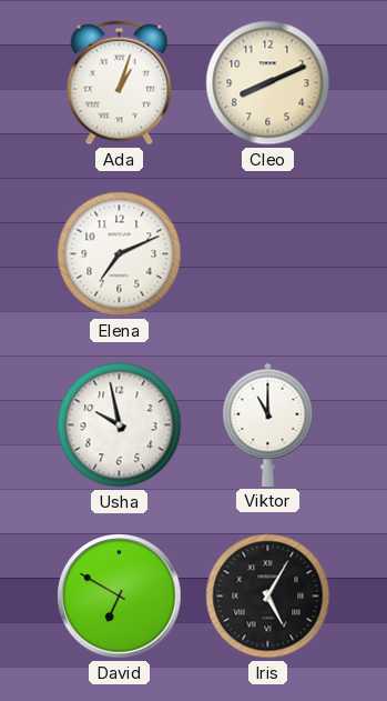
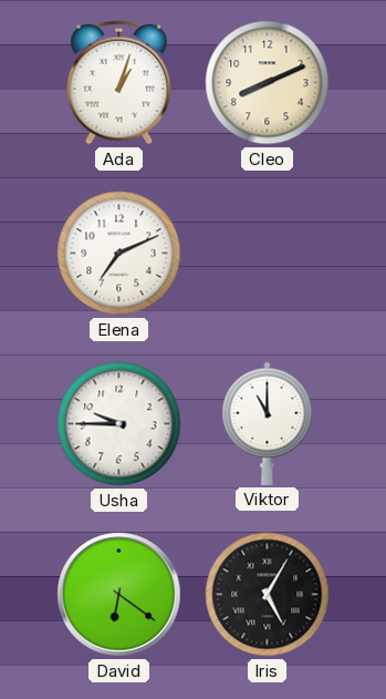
Usha: 9:58 -> 9:45 (119, 424)
David: 6:50 -> 6:21 (119, 595)
